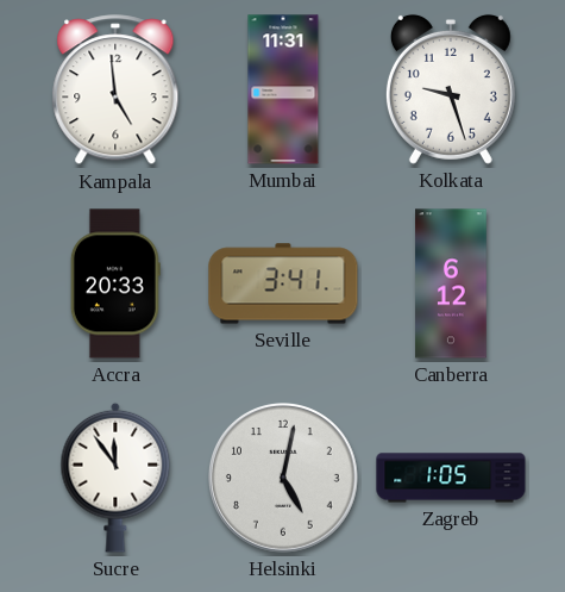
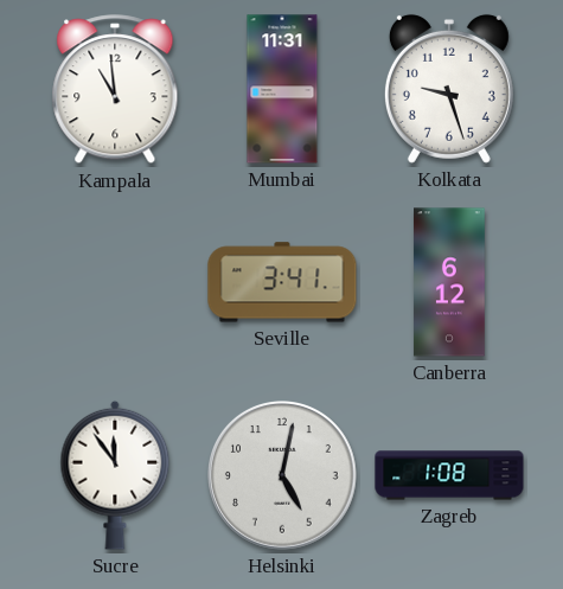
Kampala: 4:59 -> 10:59 (115, 90)
Accra: 20:33 -> none (115, 283)
Zagreb: 1:05 -> 1:08 (449, 475)
